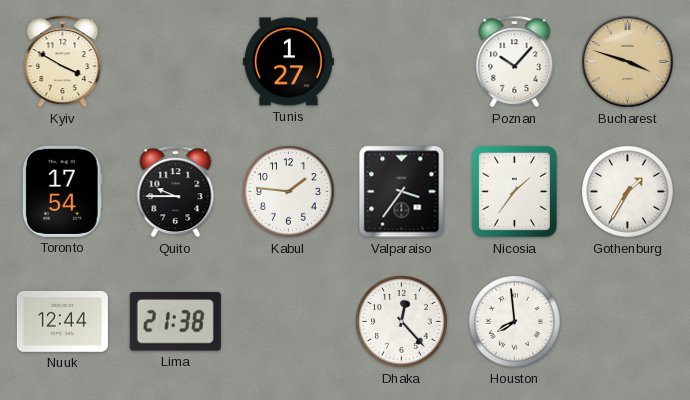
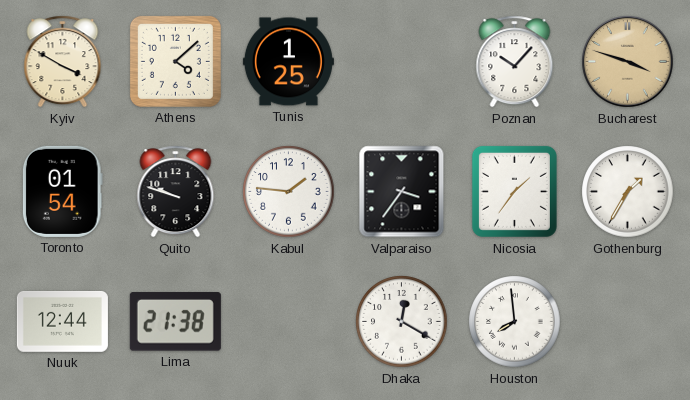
Athens: none -> 4:08 (175, 61)
Tunis: 1:27 -> 1:25 (288, 62)
Toronto: 17:54 -> 01:54 (62, 191)
Quito: 9:45 -> 9:48 (176, 192)
Dhaka: 12:23 -> 12:20 (402, 322)
